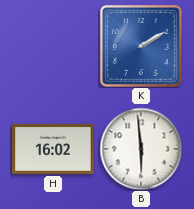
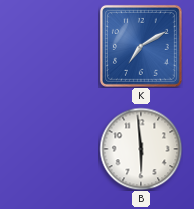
K: 2:10 -> 7:10 (141, 46)
H: 16:02 -> none (53, 149)
